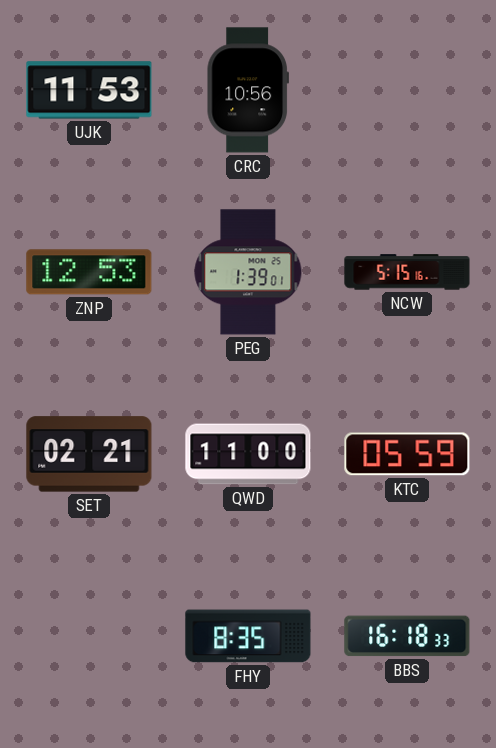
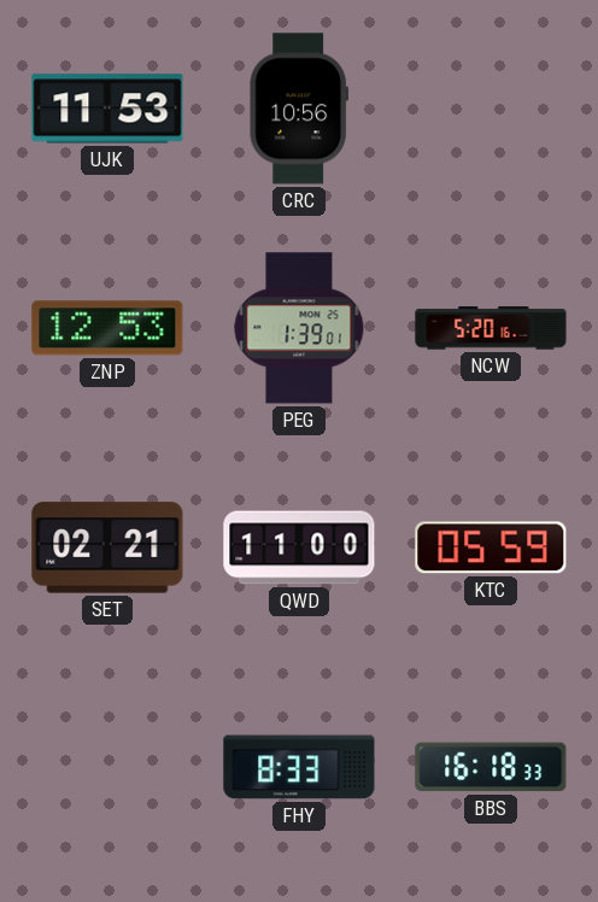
NCW: 5:15 -> 5:20 (491, 328)
FHY: 8:35 -> 8:33 (299, 767)
